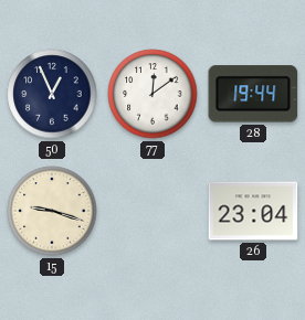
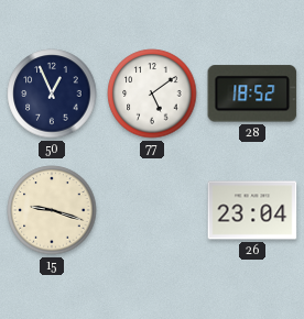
77: 12:09 -> 5:09 (152, 94)
28: 19:44 -> 18:52 (252, 94)
